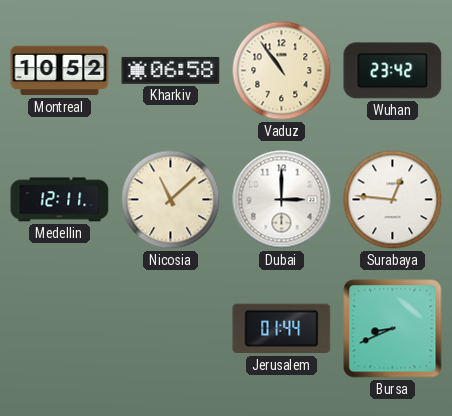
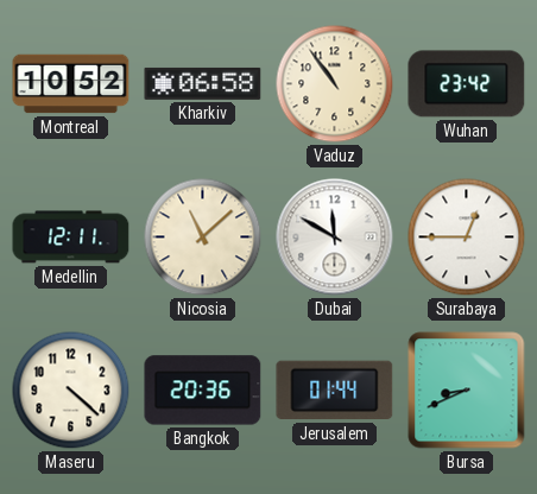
Dubai: 3:00 -> 11:50 (335, 237)
Surabaya: 12:46 -> 12:45 (467, 237)
Maseru: none -> 4:22 (71, 391)
Bangkok: none -> 20:36 (203, 391)
